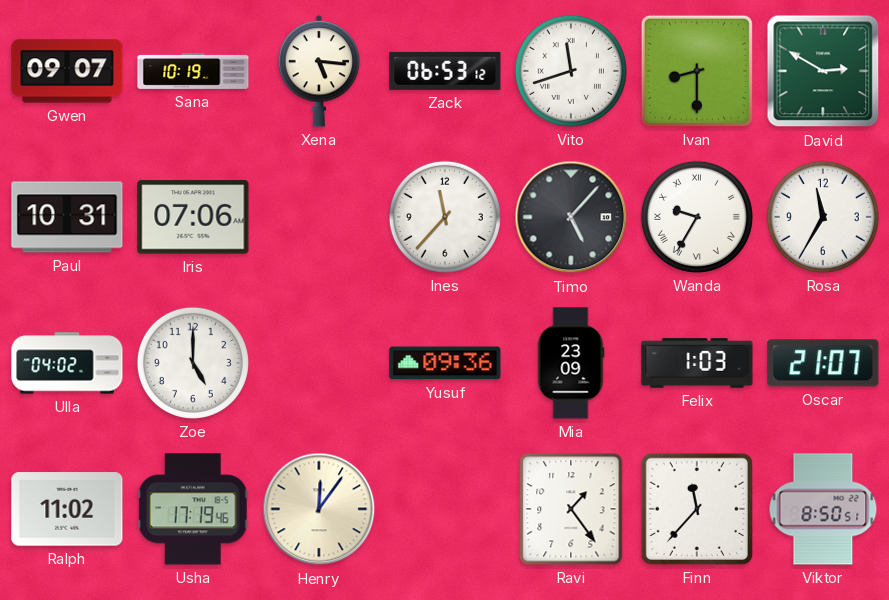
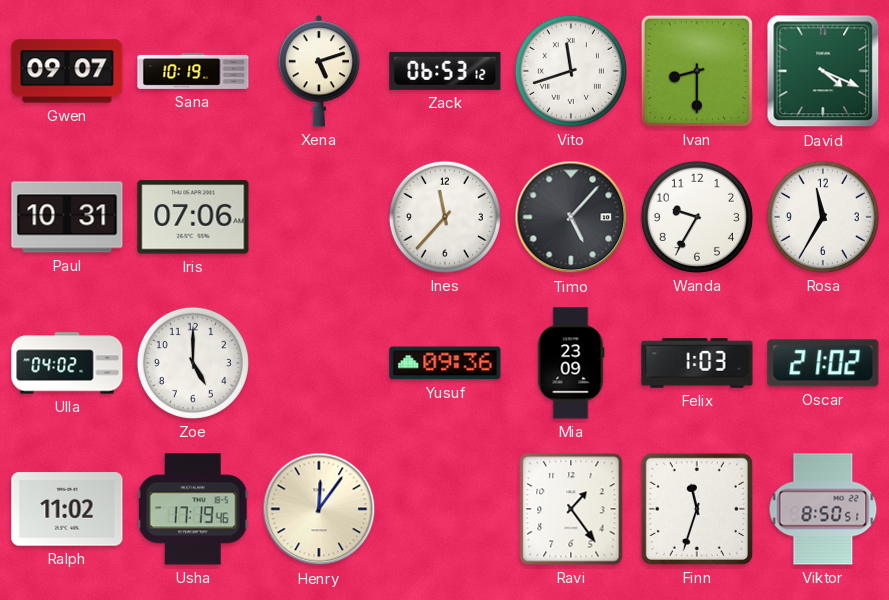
Xena: 5:16 -> 5:12 (319, 72)
David: 2:50 -> 4:19 (823, 71)
Wanda numerals: Roman -> Arabic (697, 217)
Oscar: 21:07 -> 21:02 (823, 363)
Finn: 11:37 -> 11:33 (697, 509)
